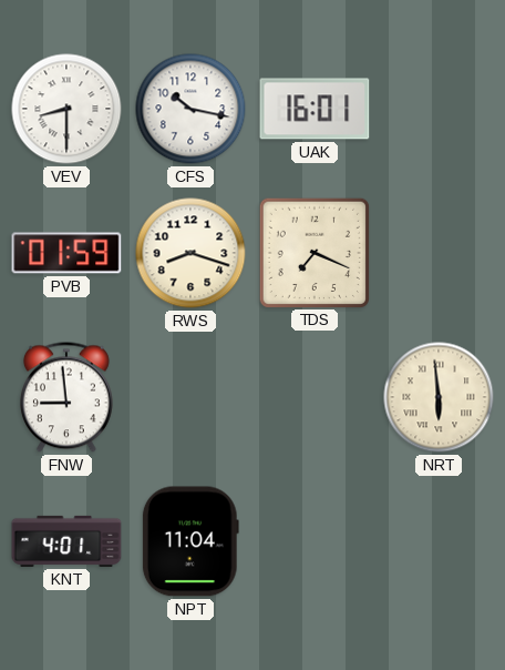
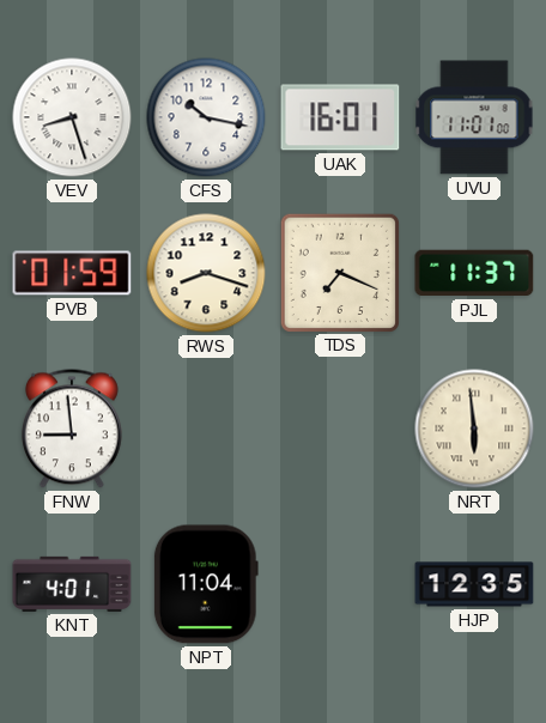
VEV: 8:30 -> 8:27 (72, 117)
UVU: none -> 11:01 (474, 117)
PJL: none -> 11:37 (474, 273)
HJP: none -> 12:35 (474, 584)
